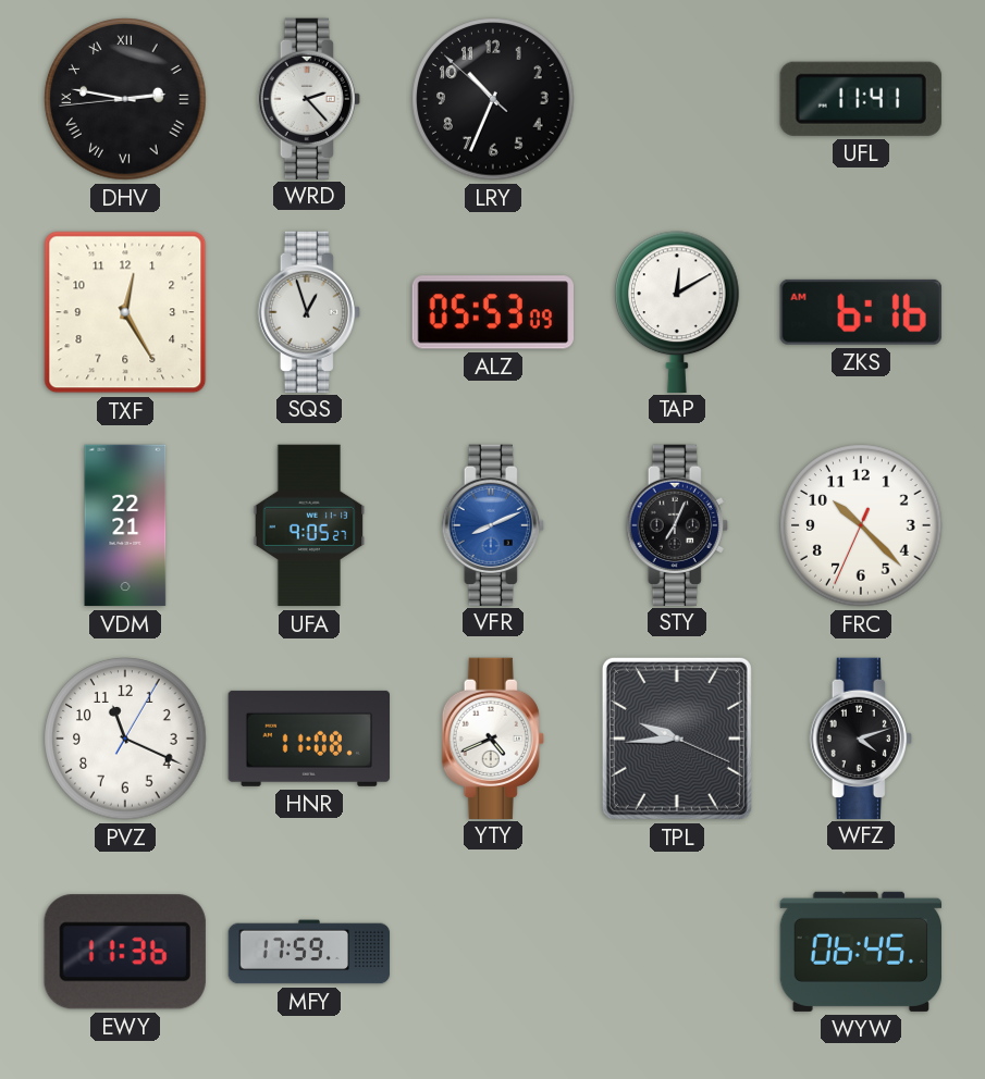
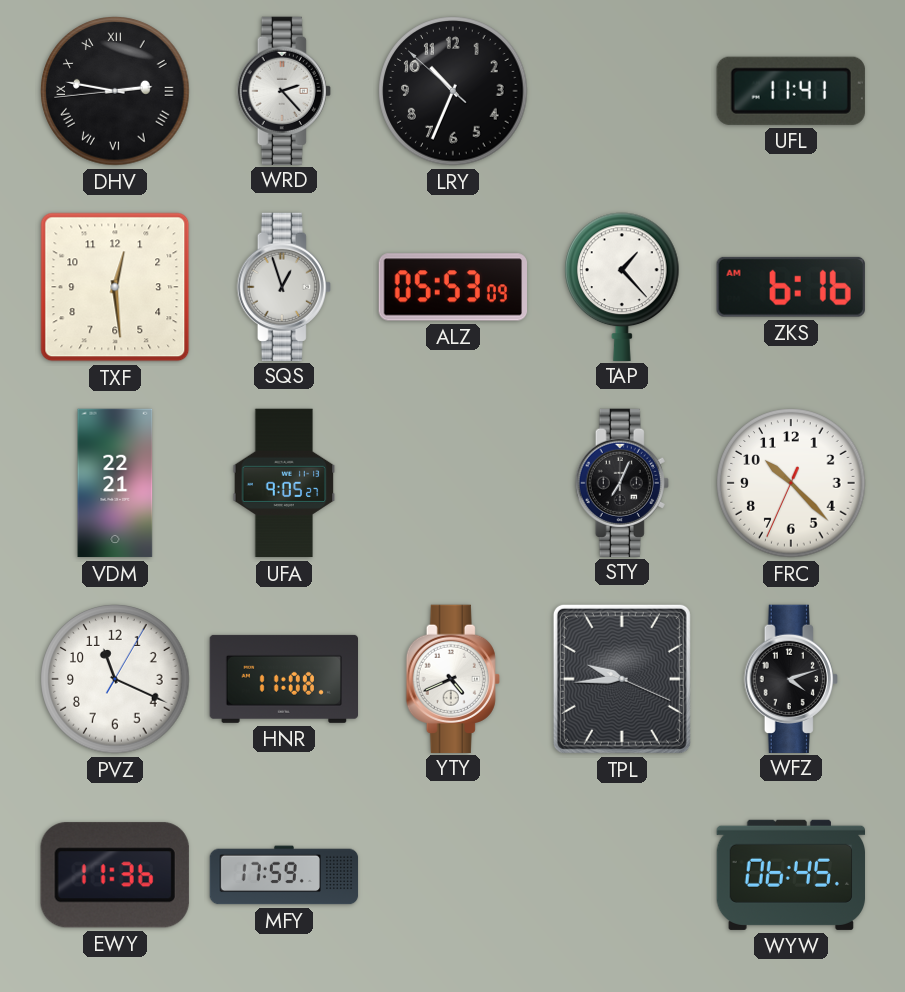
TXF: 12:25 -> 12:29 (115, 287)
TAP: 12:10 -> 1:23 (623, 286)
VFR: 8:11 -> none (493, 524)
